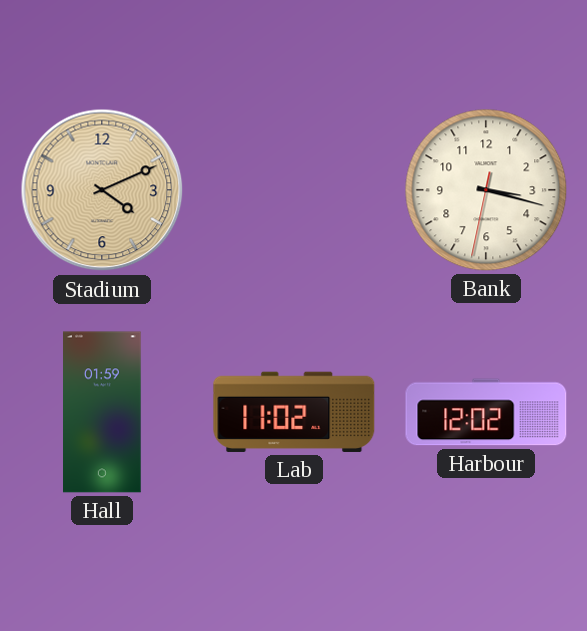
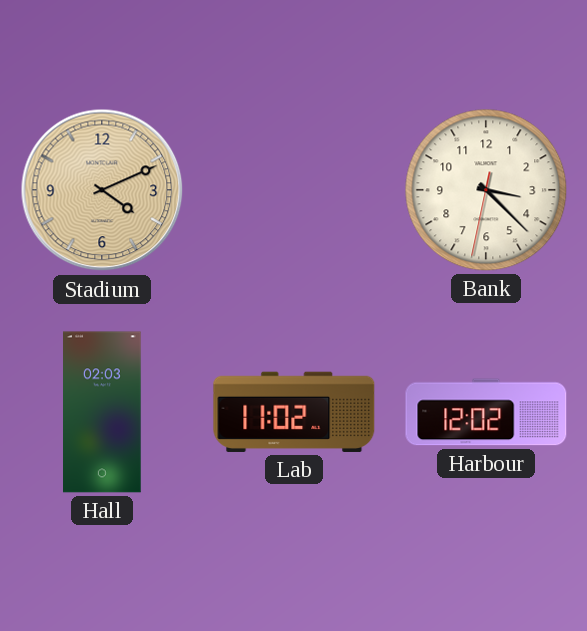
Bank: 3:17 -> 3:22 (486, 190)
Hall: 01:59 -> 02:03 (103, 412)
